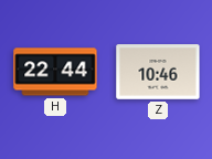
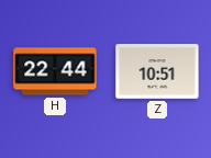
Z: 10:46 -> 10:51 (157, 71)
